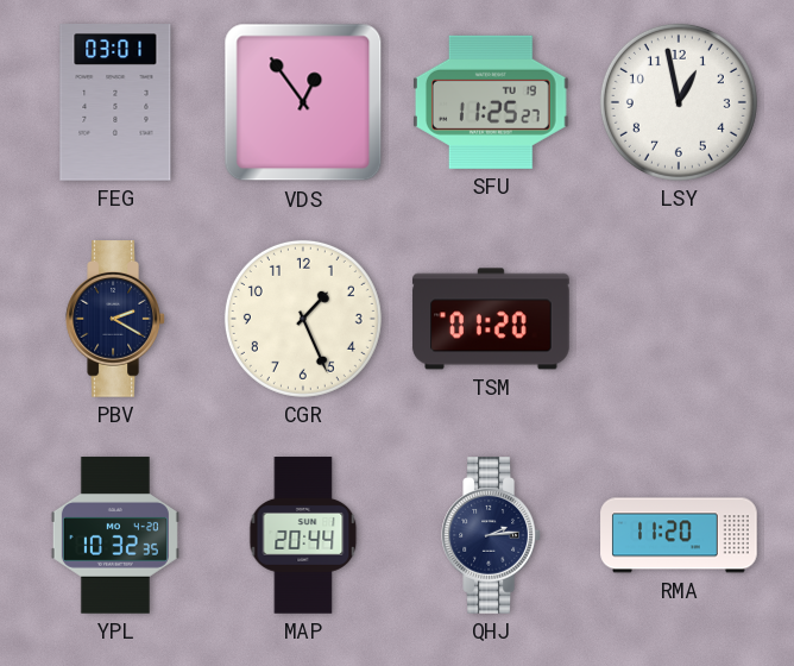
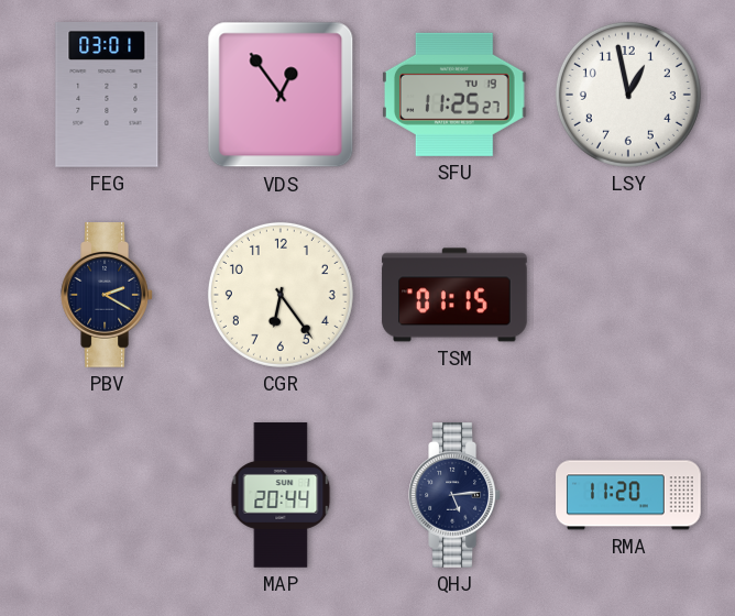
CGR: 1:26 -> 6:24 (281, 295)
TSM: 01:20 -> 01:15 (454, 295)
YPL: 10:32 -> none (115, 535)
QHJ: 2:14 -> 5:14 (454, 495)
